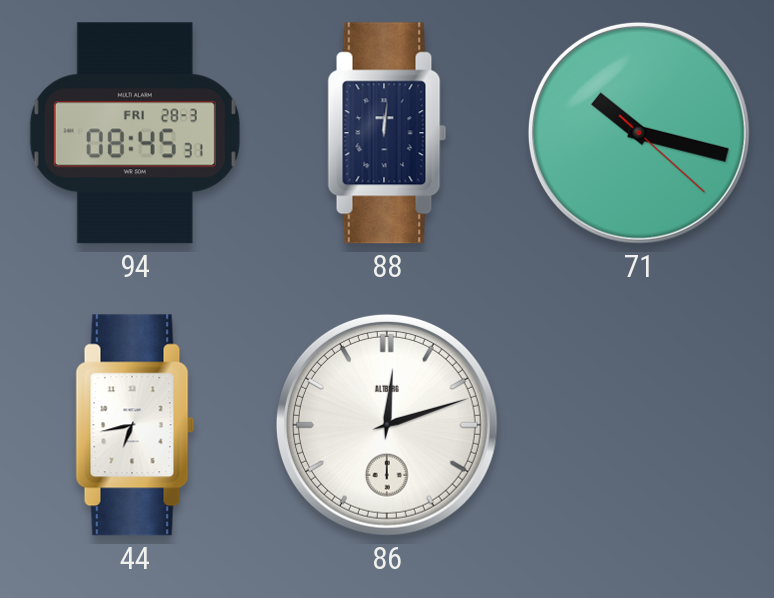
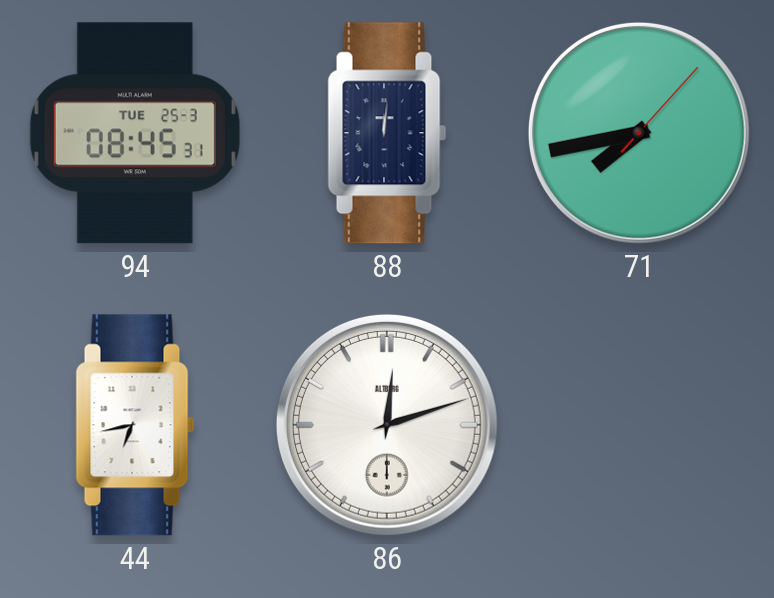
94 date: FRI 28-3 -> TUE 25-3 (135, 133)
71: 10:17 -> 7:43 (639, 133)
